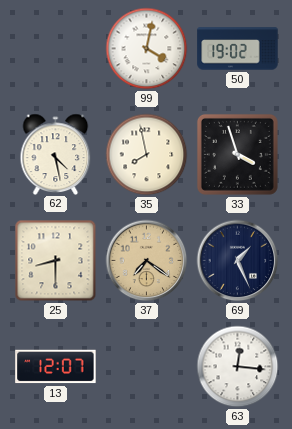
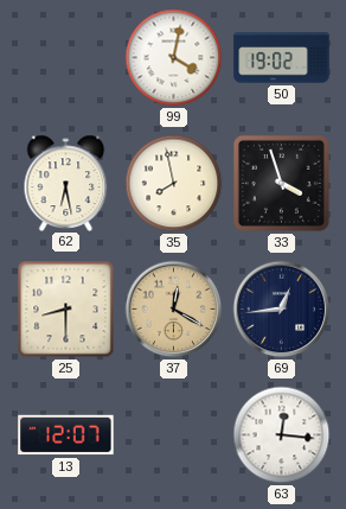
62: 4:28 -> 6:28 (66, 183)
37: 7:21 -> 12:20 (174, 310)
69: 1:26 -> 12:44 (282, 310)
